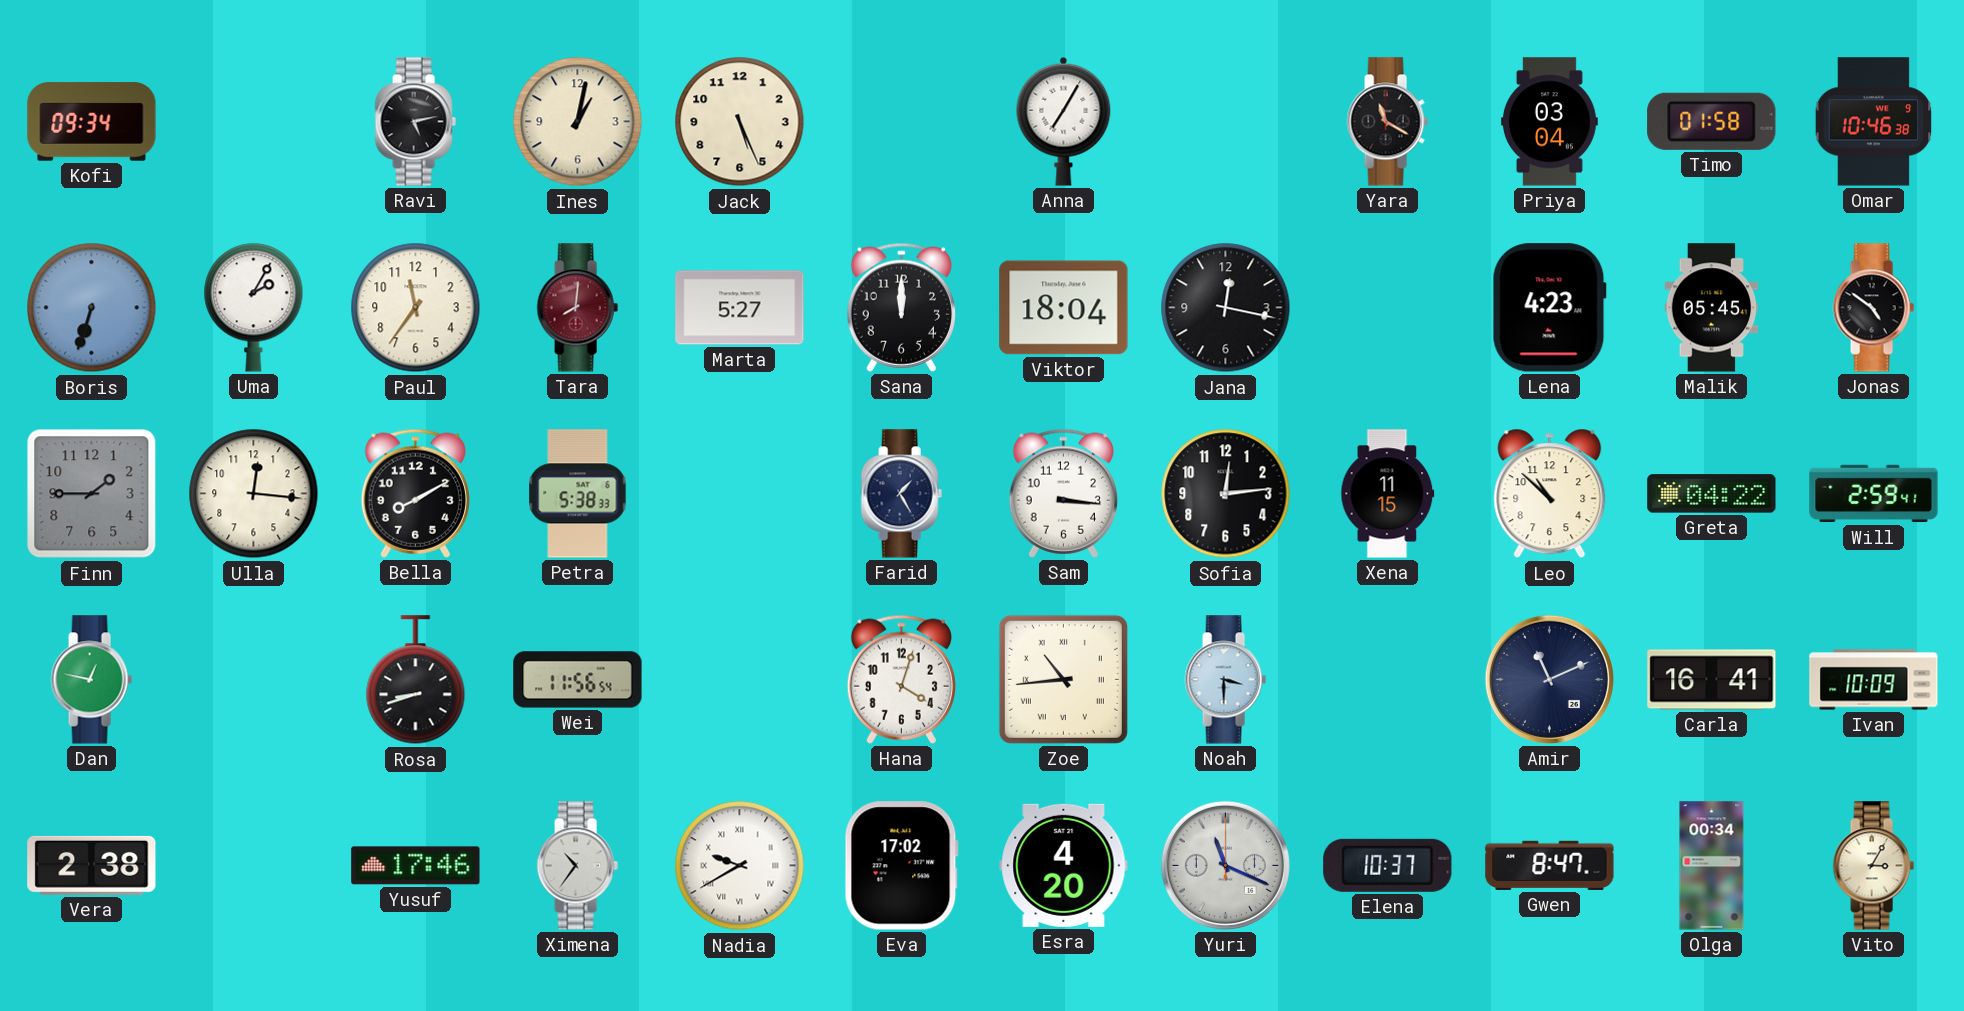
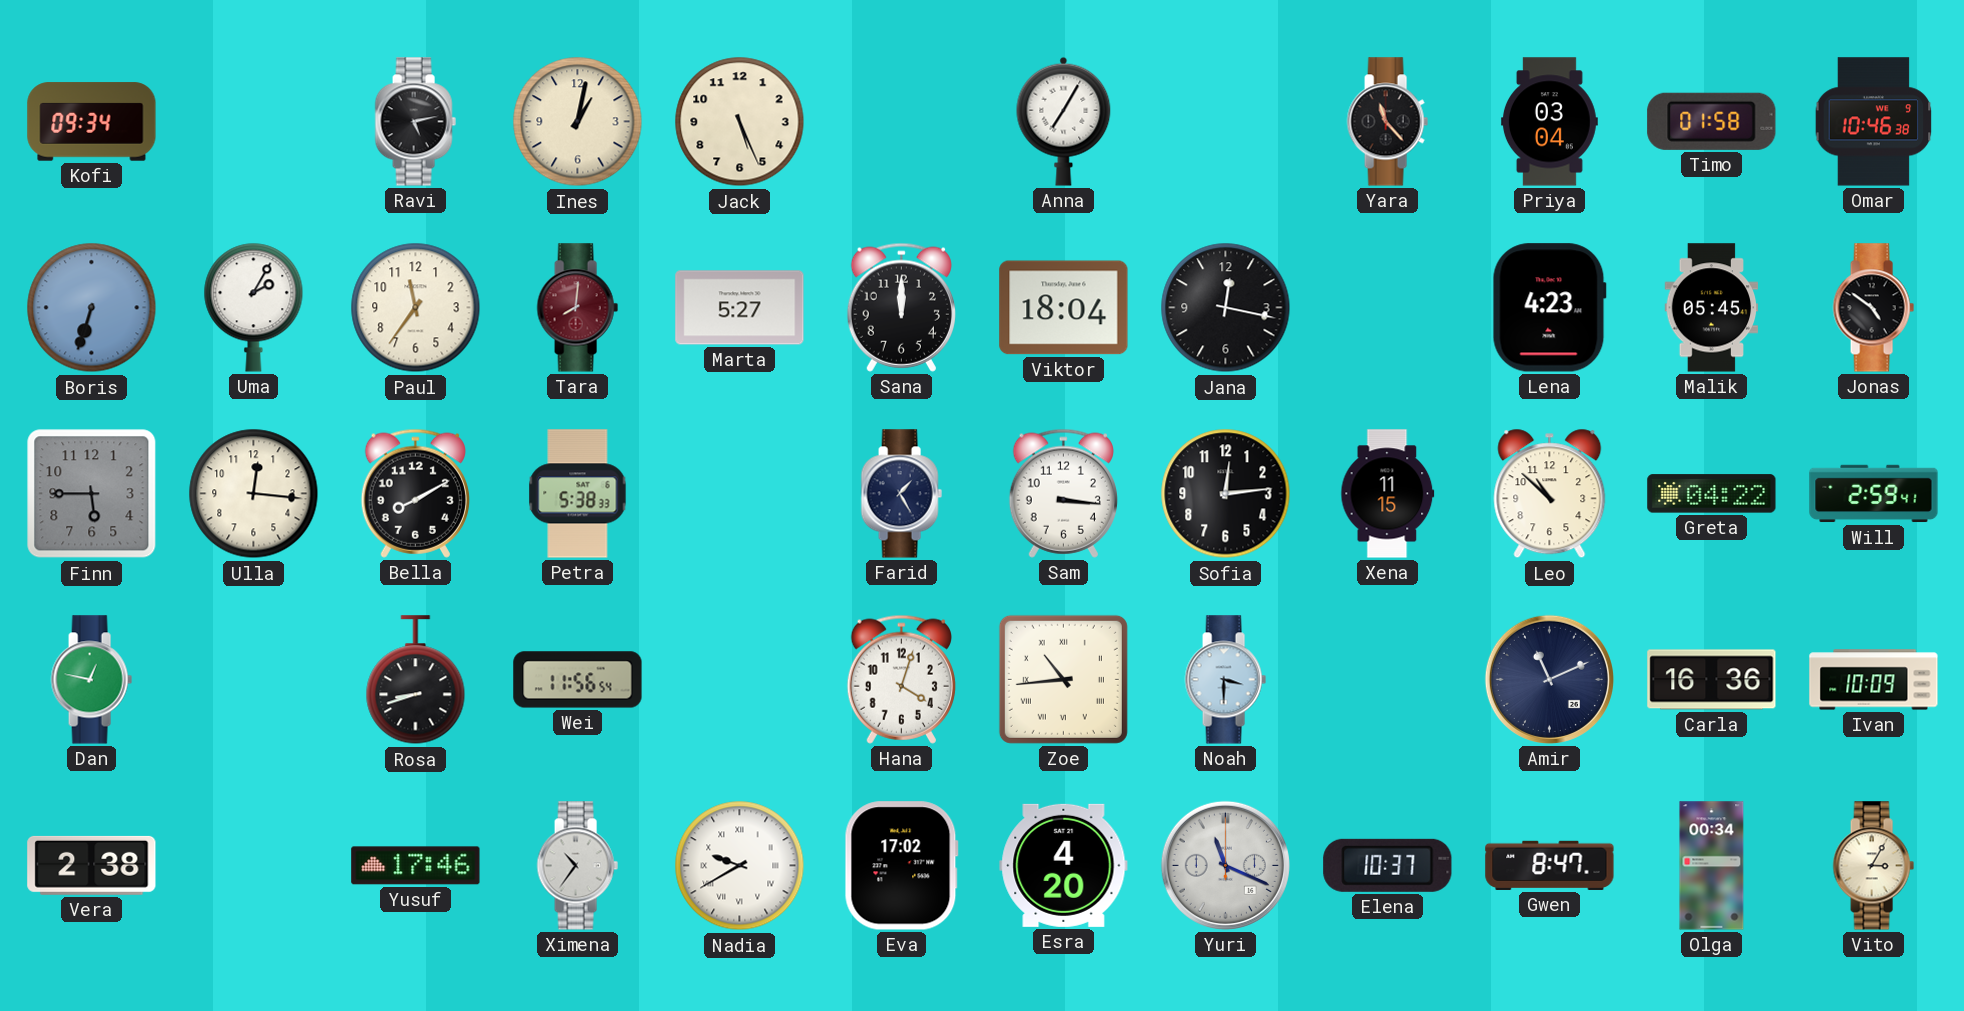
Yara: 11:20 -> 11:23 (1387, 122)
Finn: 1:45 -> 5:45 (92, 494)
Carla: 16:41 -> 16:36 (1712, 680)
